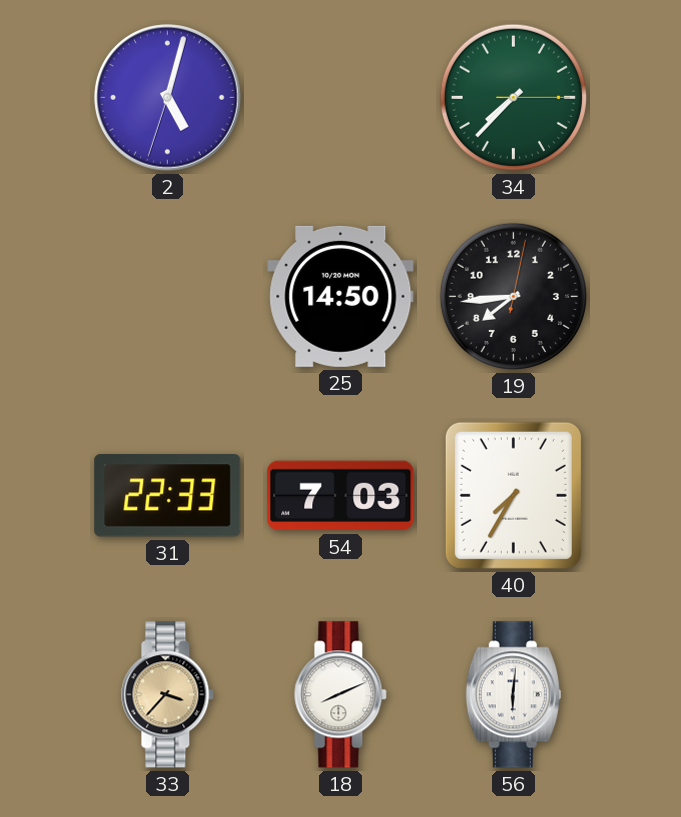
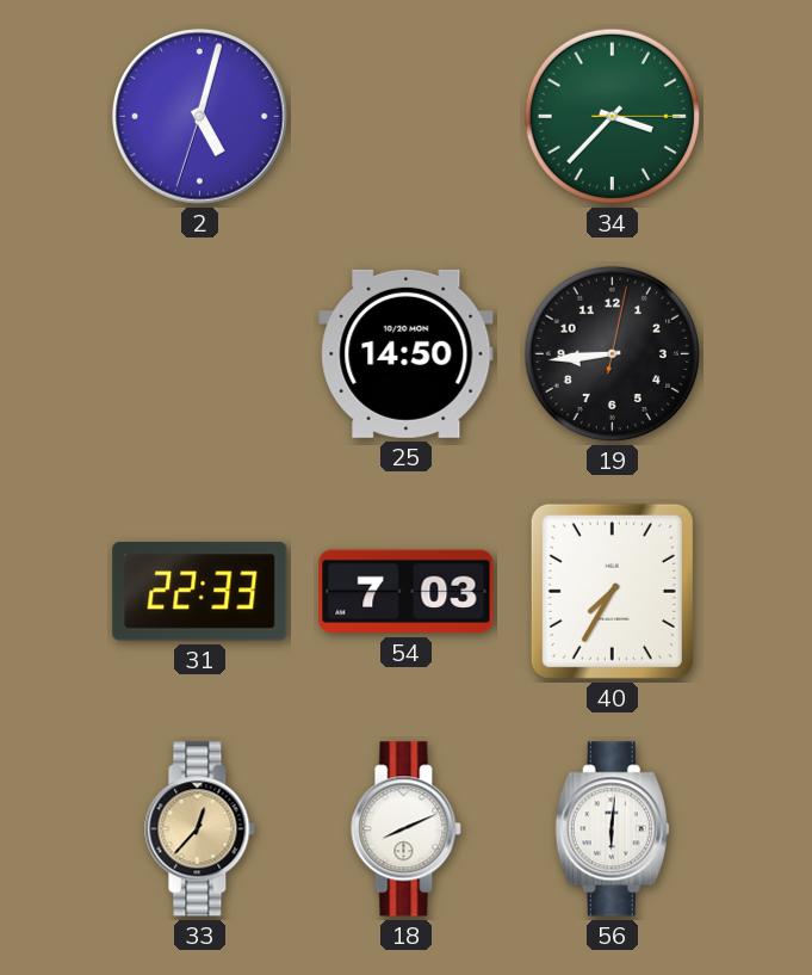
34: 7:37 -> 3:37 (612, 116)
19: 7:44 -> 8:44 (612, 353)
33: 3:37 -> 12:37 (200, 829)
